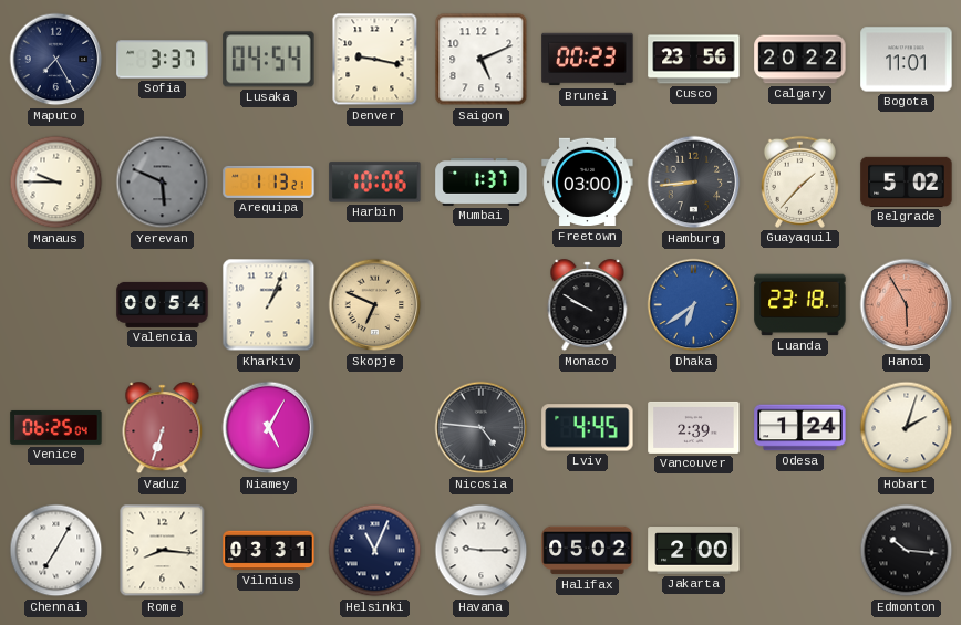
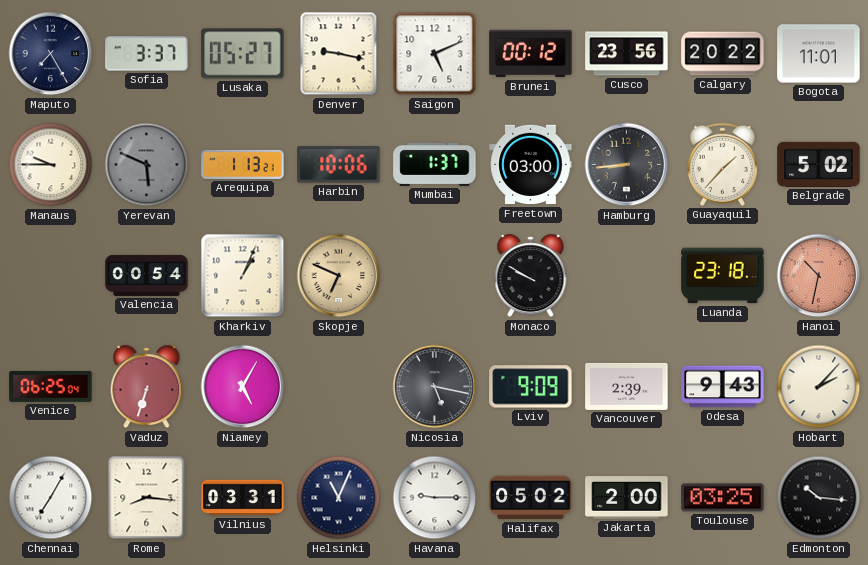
Lusaka: 04:54 -> 05:27 (243, 54)
Brunei: 00:23 -> 00:12 (531, 54)
Dhaka: 6:39 -> none (694, 305)
Hanoi: 5:55 -> 10:32 (819, 276)
Nicosia: 4:46 -> 5:17 (435, 387)
Lviv: 4:45 -> 9:09 (531, 387)
Odesa: 1:24 -> 9:43 (723, 387)
Hobart: 2:03 -> 2:07 (819, 387)
Toulouse: none -> 03:25 (723, 498)
